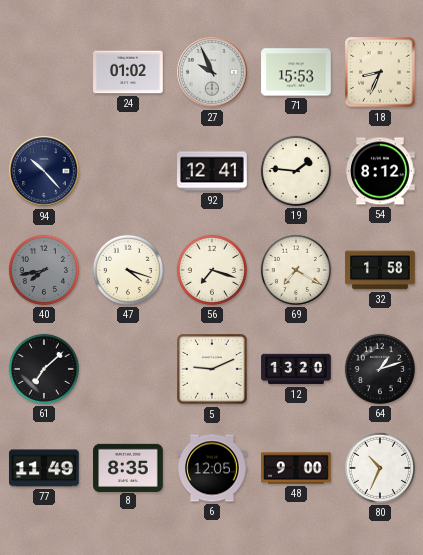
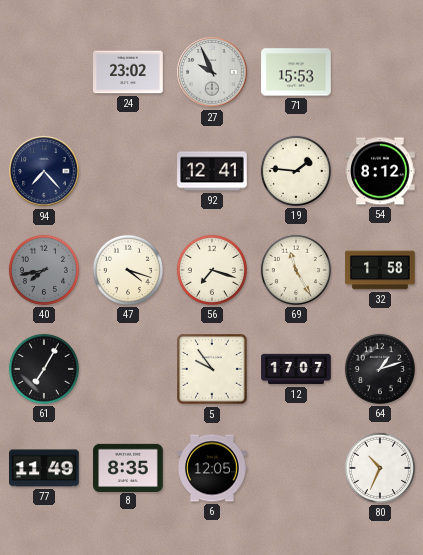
24: 01:02 -> 23:02 (128, 72)
18: 8:34 -> none (380, 72)
94: 10:23 -> 7:23 (44, 171)
69: 7:20 -> 11:25 (296, 270)
61: 7:08 -> 7:05 (44, 369)
5: 9:11 -> 9:54 (212, 369)
12: 13:20 -> 17:07 (296, 369)
48: 9:00 -> none (296, 468)
